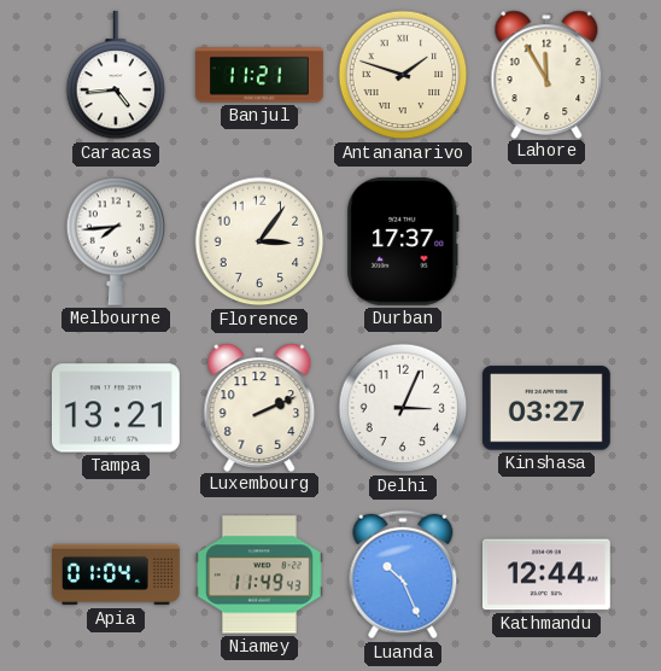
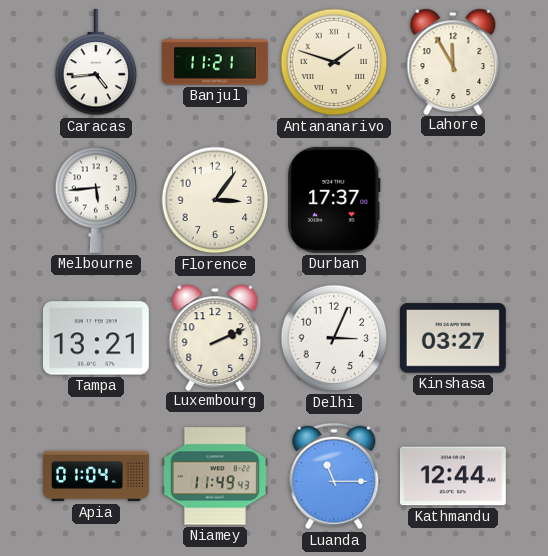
Melbourne: 7:44 -> 5:44 (96, 200)
Luanda: 10:26 -> 11:15 (334, 476)
